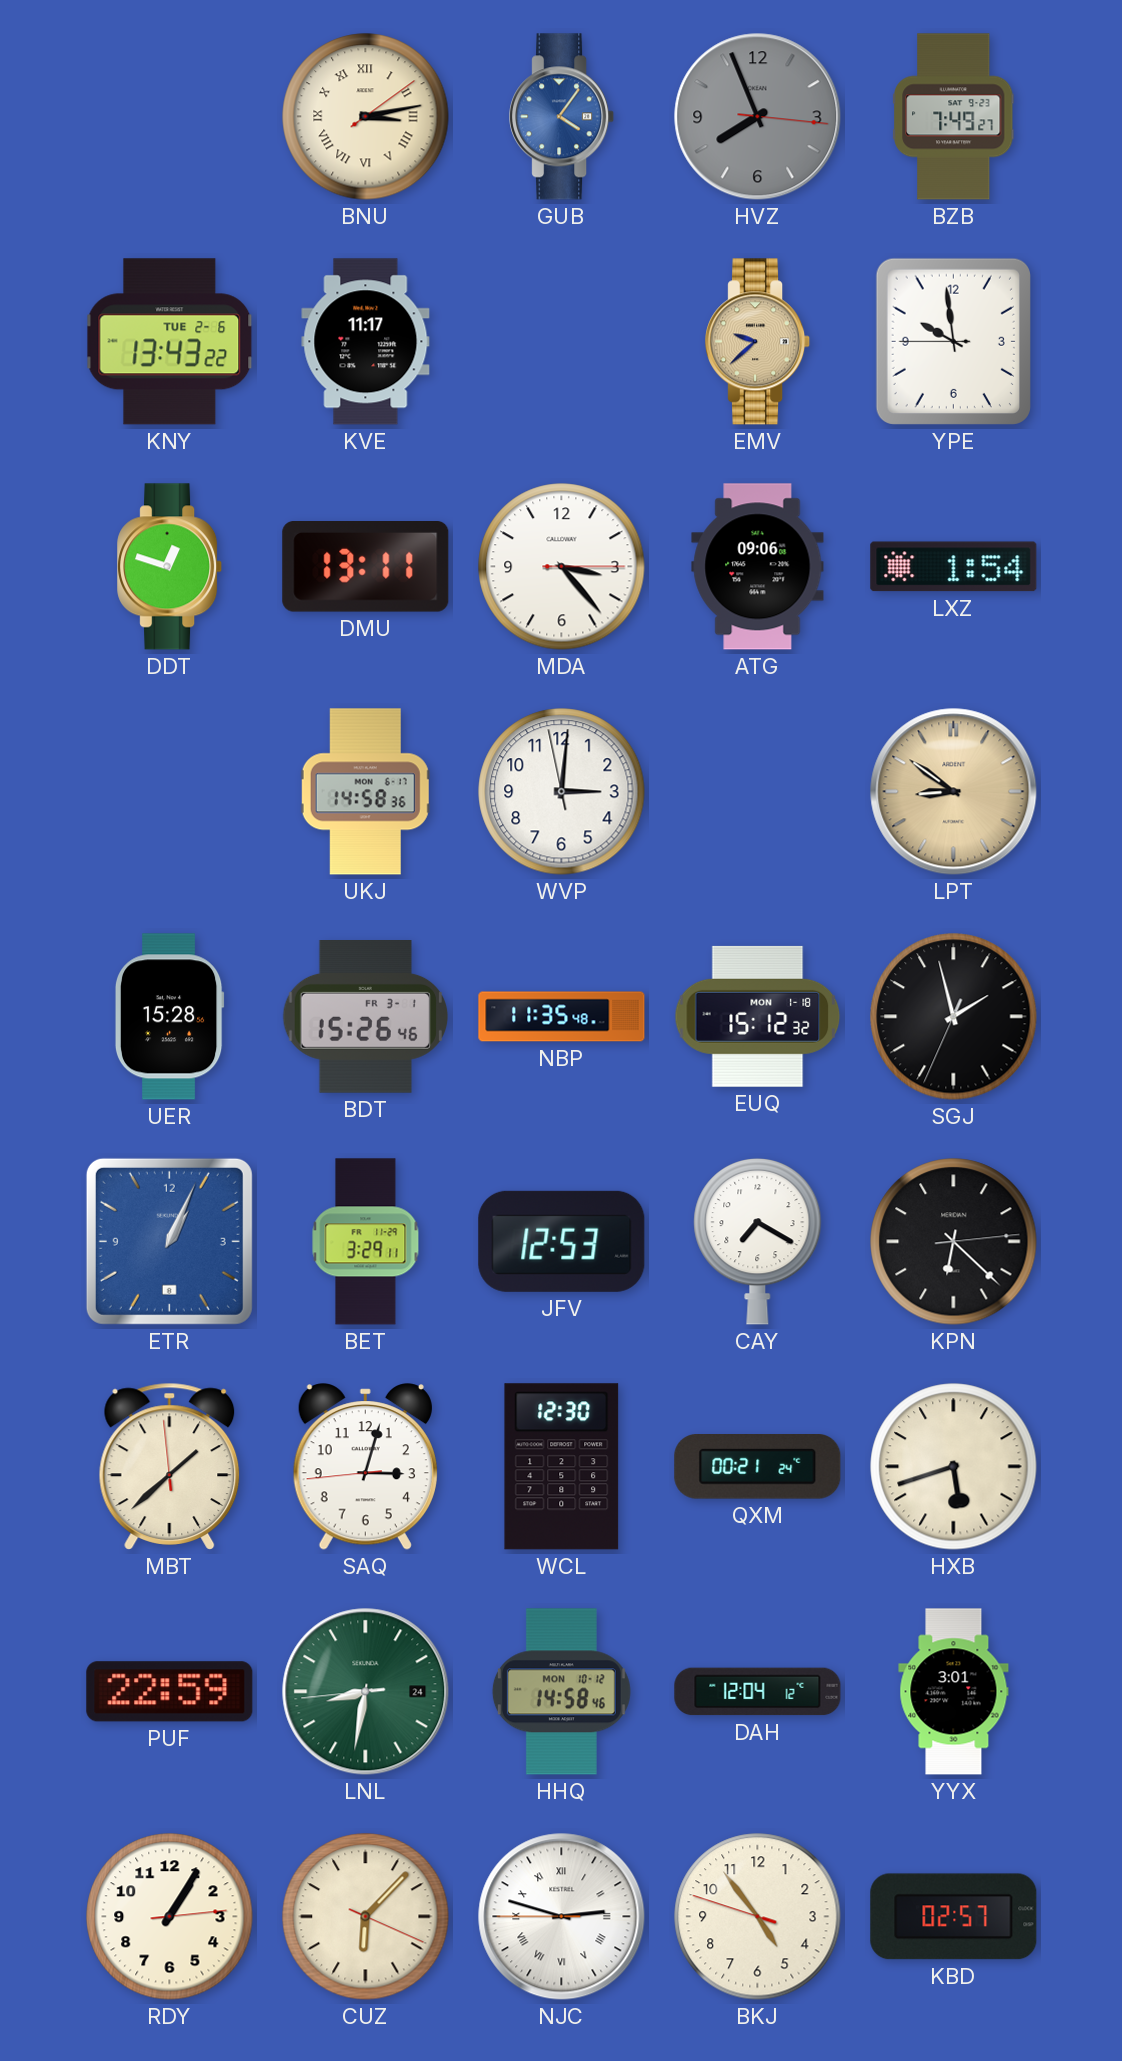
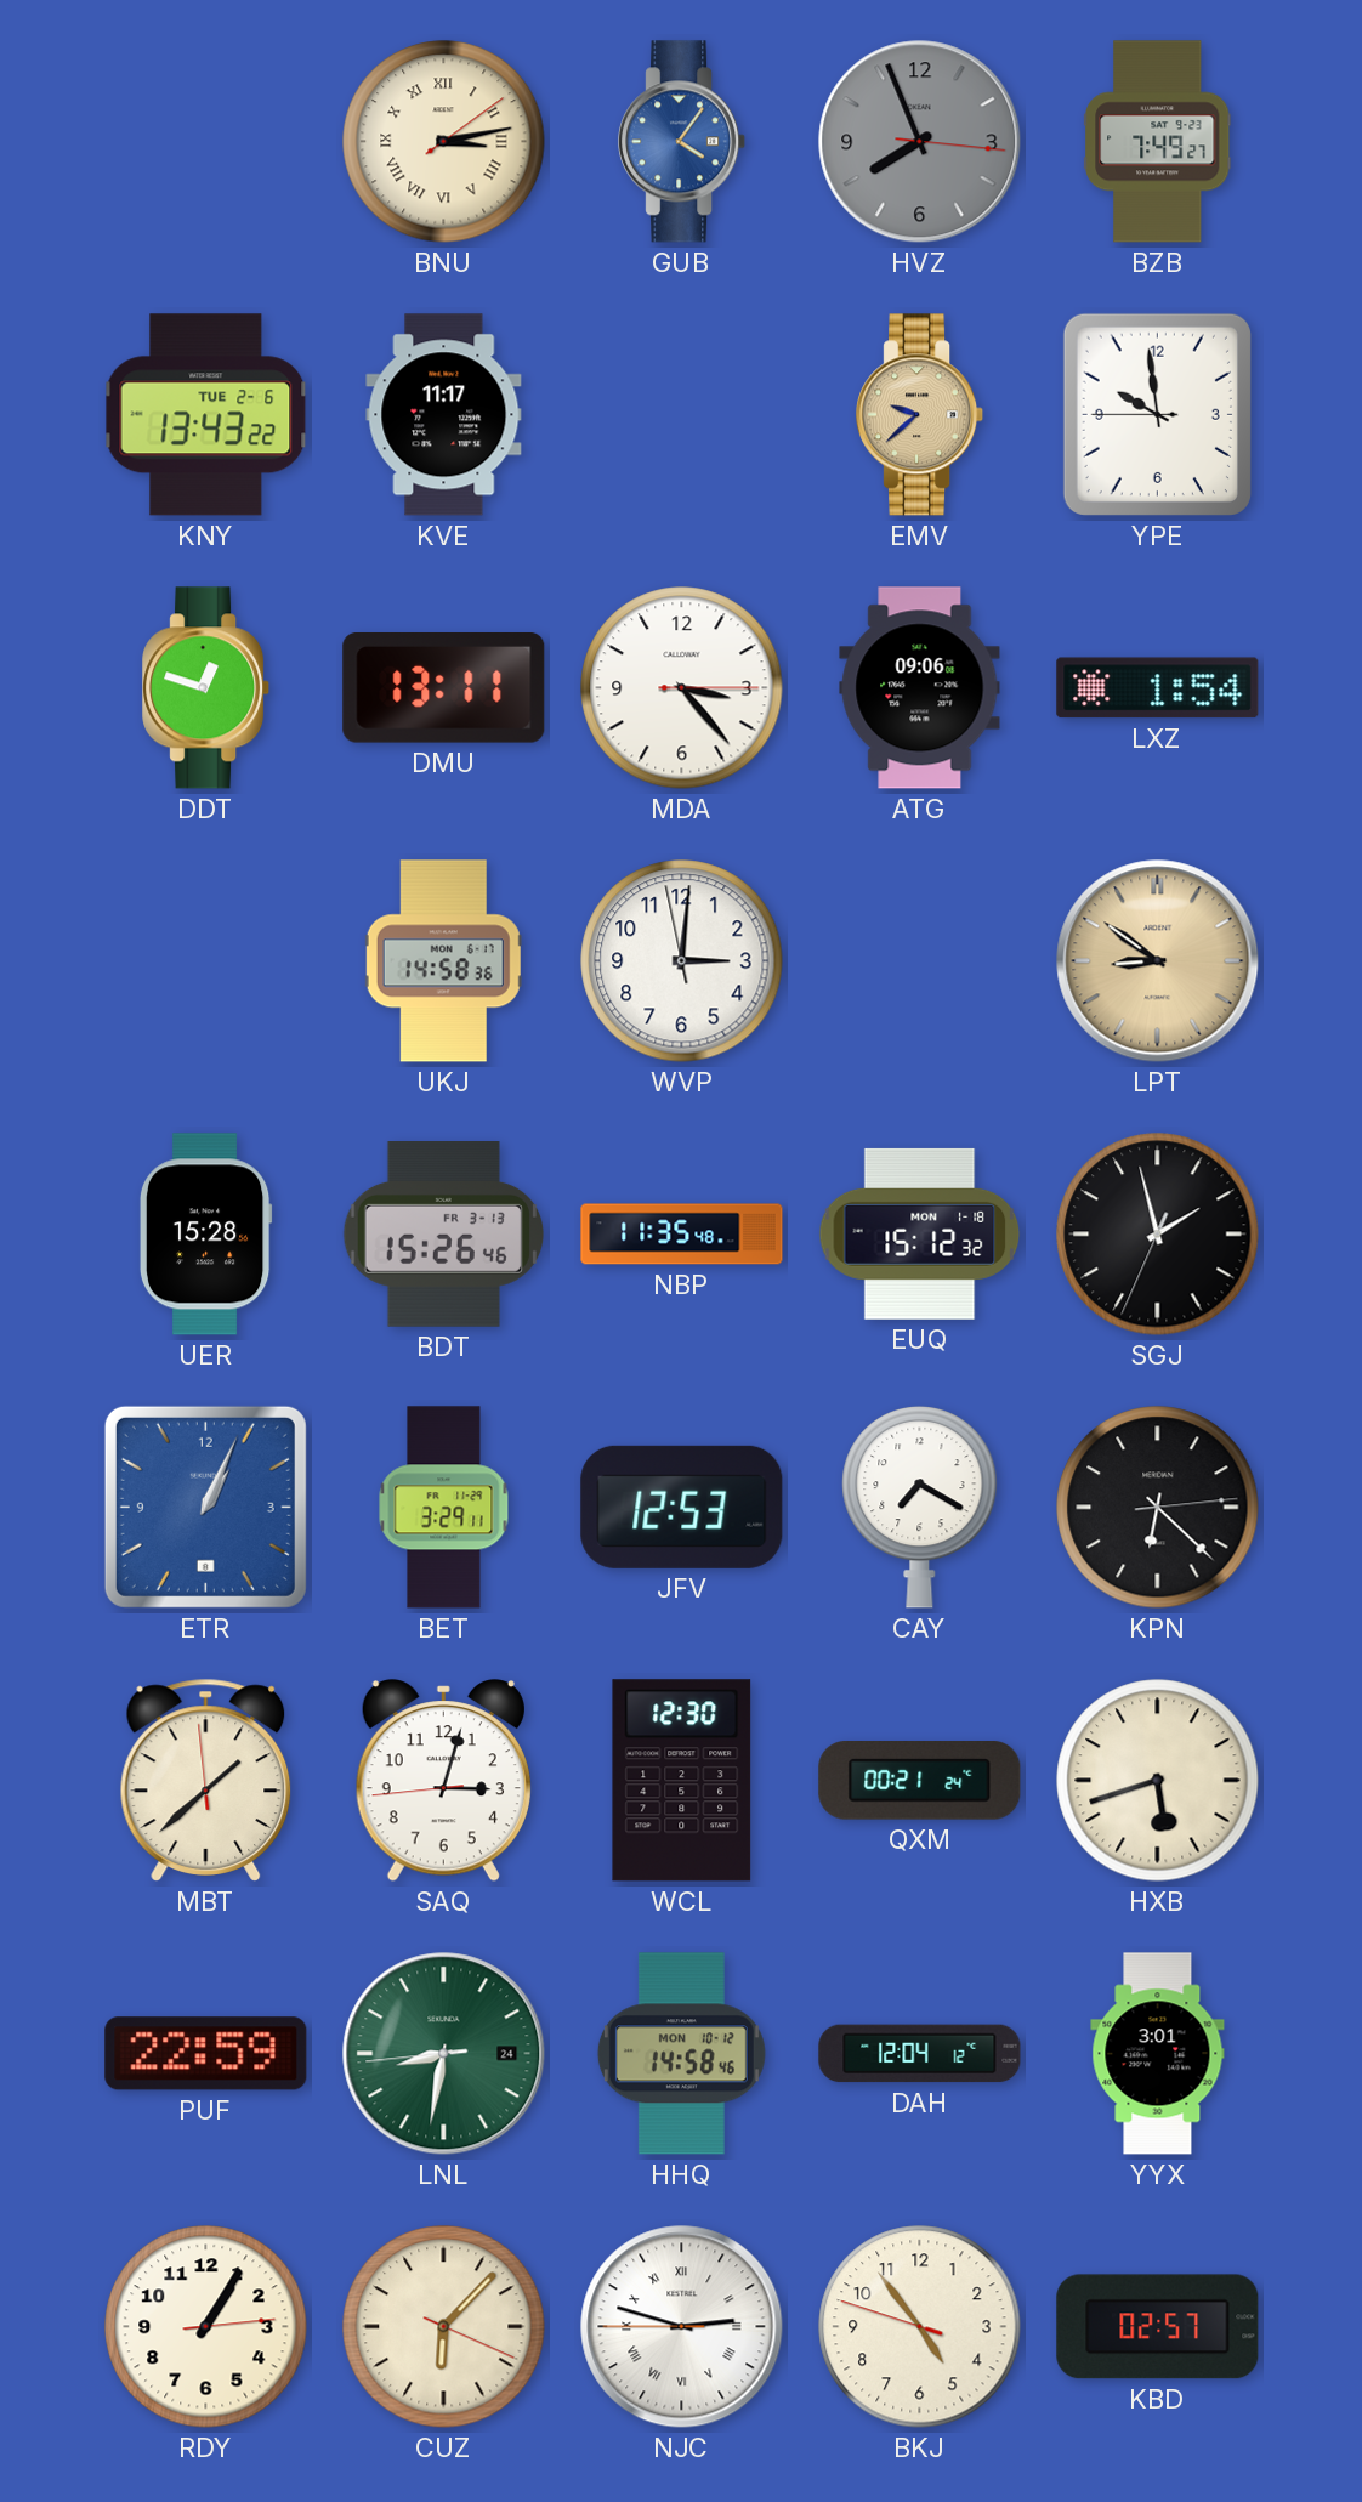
BDT date: FR 3-1 -> FR 3-13 (443, 1235)
